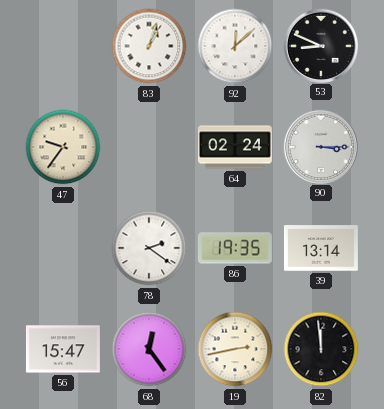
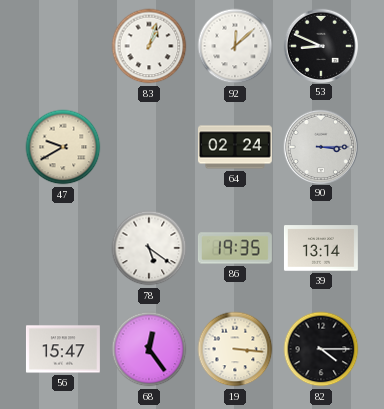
47: 9:36 -> 9:40 (63, 147)
78: 2:21 -> 5:21 (149, 248)
19: 2:43 -> 3:16 (235, 349)
82: 11:59 -> 4:15 (321, 349)
